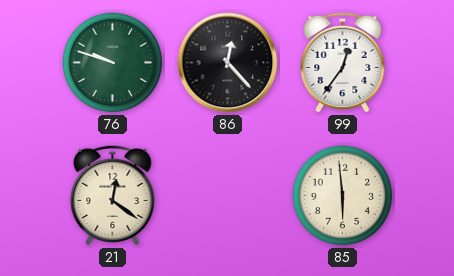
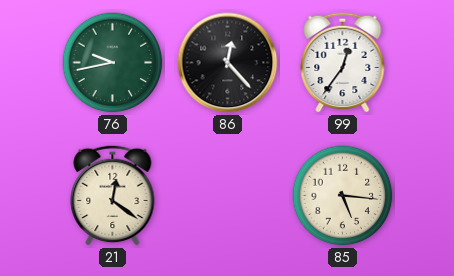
76: 9:48 -> 9:43 (113, 63)
85: 5:59 -> 5:16 (343, 196)
